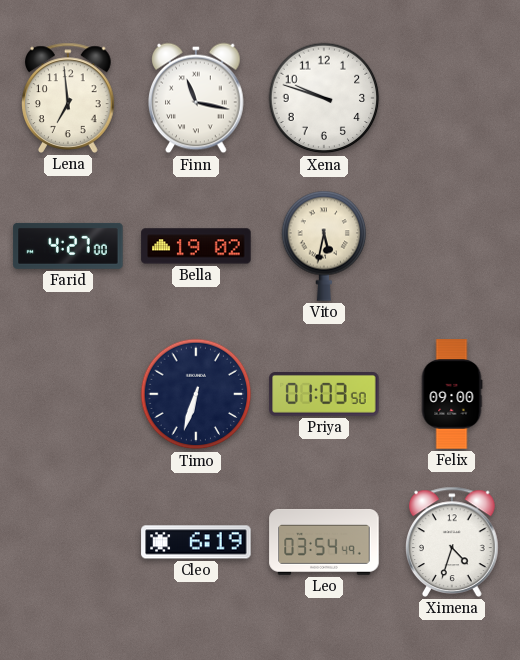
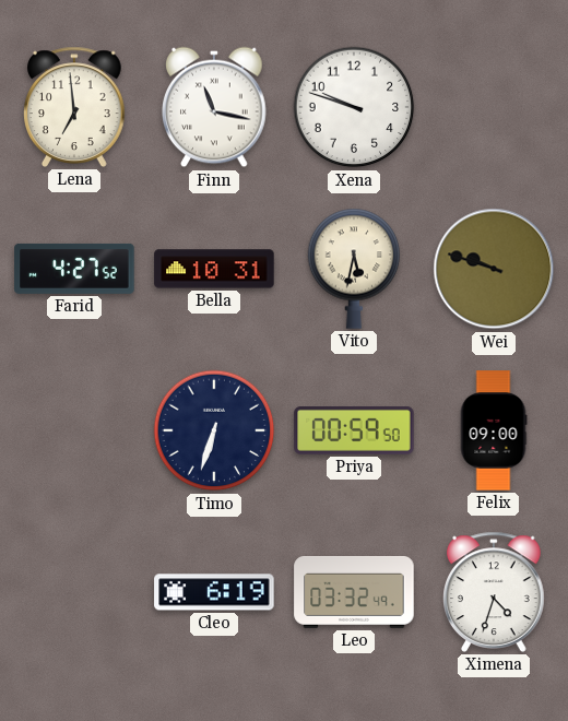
Farid: 4:27:00 -> 4:27:52 (74, 269)
Bella: 19:02 -> 10:31 (214, 269)
Wei: none -> 9:48 (494, 269)
Priya: 01:03 -> 00:59 (354, 432)
Leo: 03:54 -> 03:32 (354, 592)
